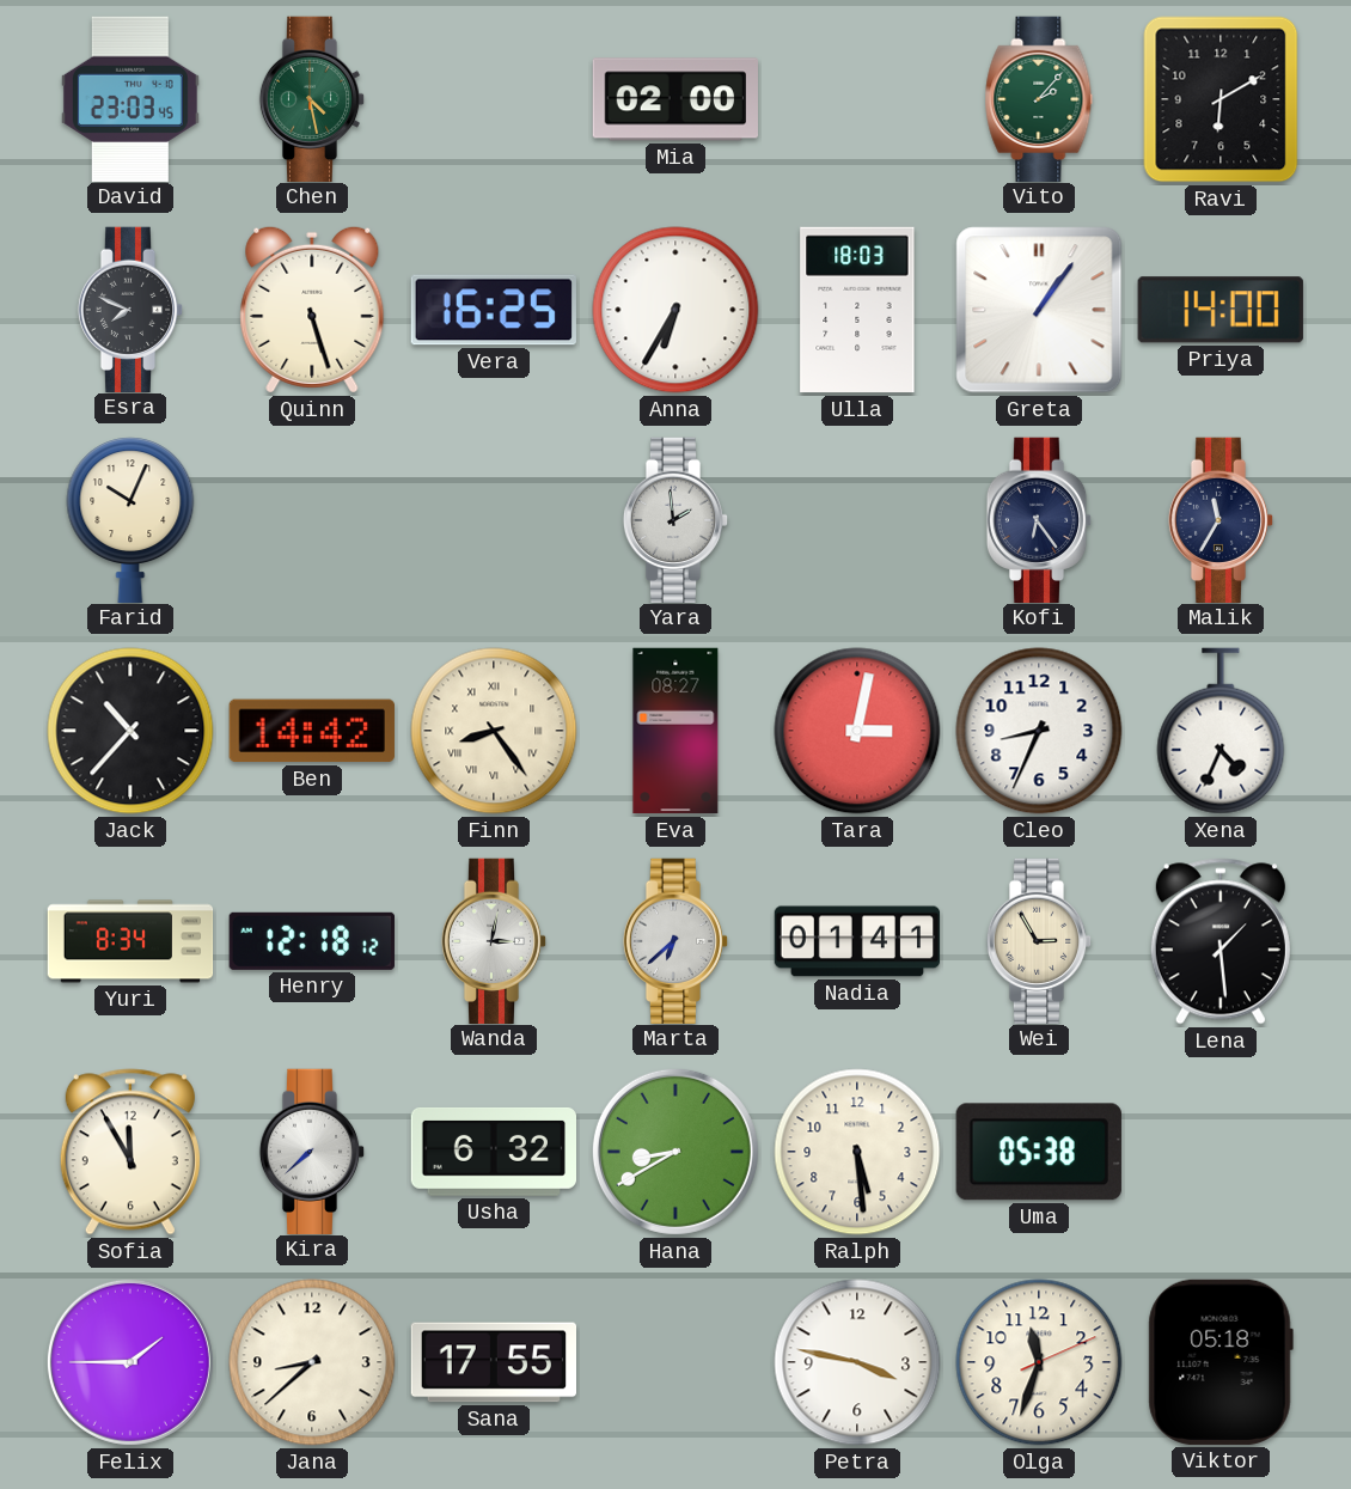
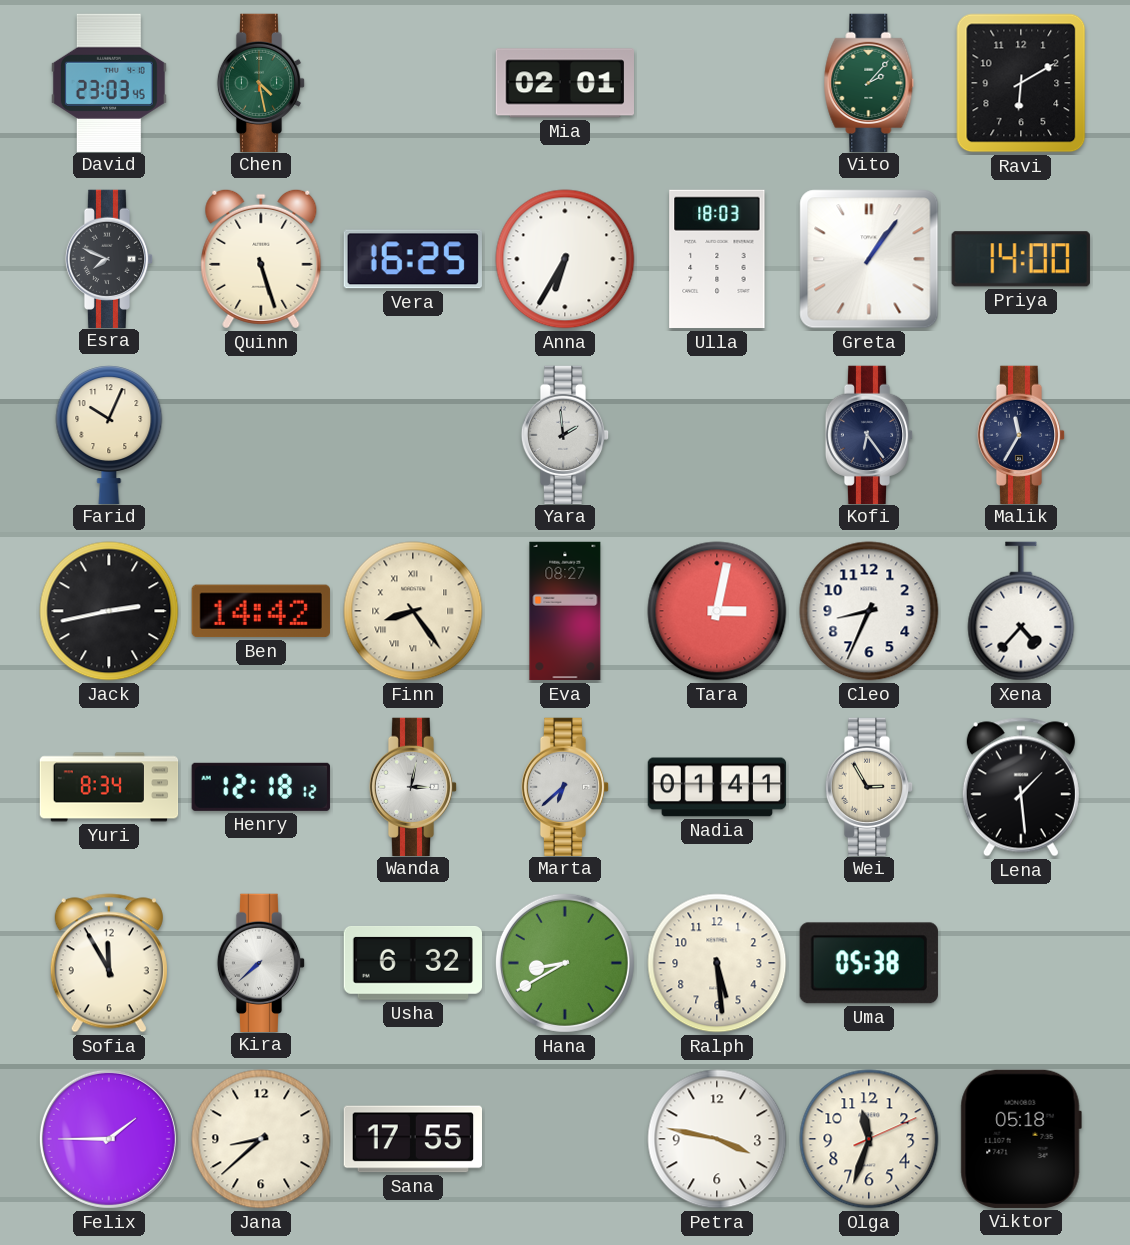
Mia: 02:00 -> 02:01 (564, 83)
Jack: 10:37 -> 2:43 (109, 611)
Xena: 4:34 -> 4:37 (1021, 611)
